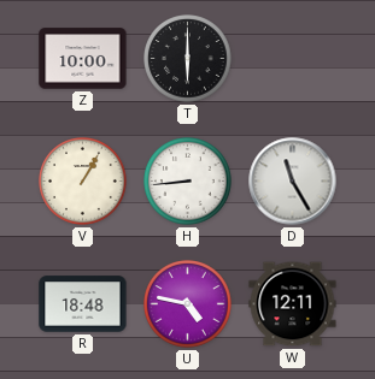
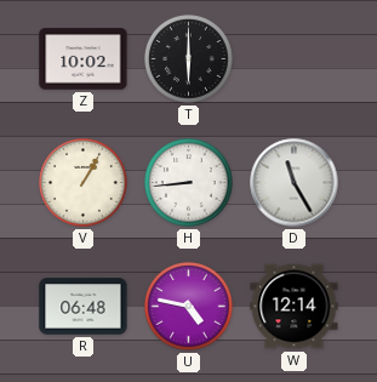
Z: 10:00 -> 10:02 (84, 59)
R: 18:48 -> 06:48 (84, 307)
W: 12:11 -> 12:14 (295, 307)
